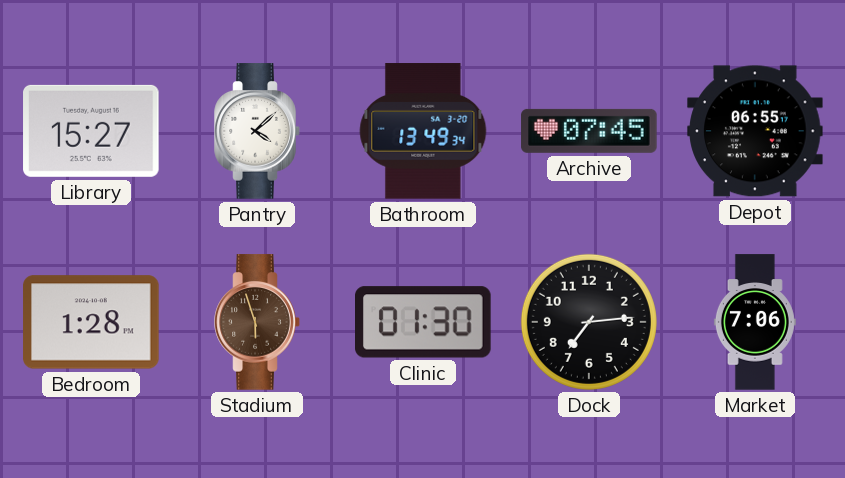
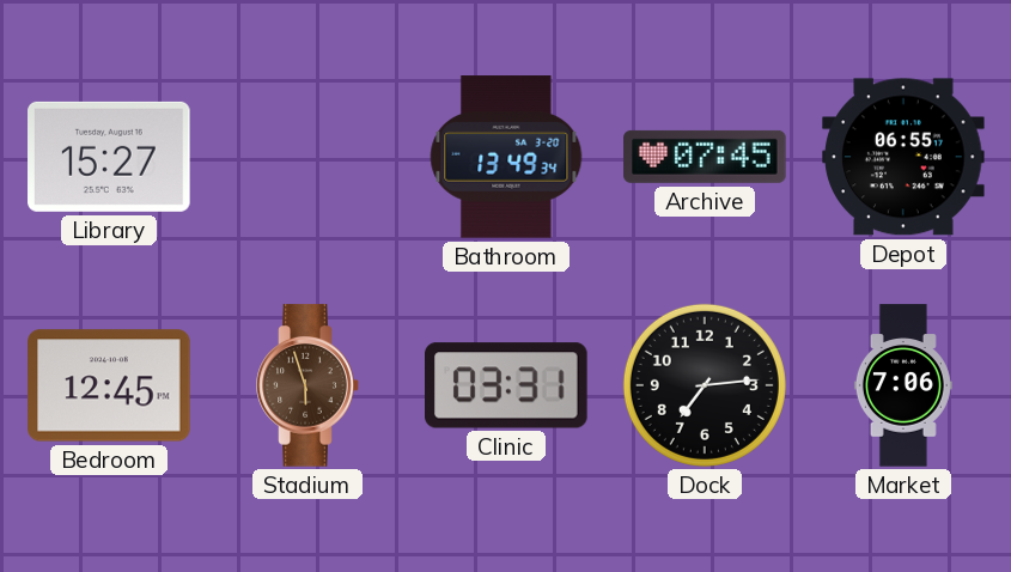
Pantry: 4:08 -> none (257, 131)
Bedroom: 1:28 -> 12:45 (109, 385)
Clinic: 01:30 -> 03:31 (506, 385)
